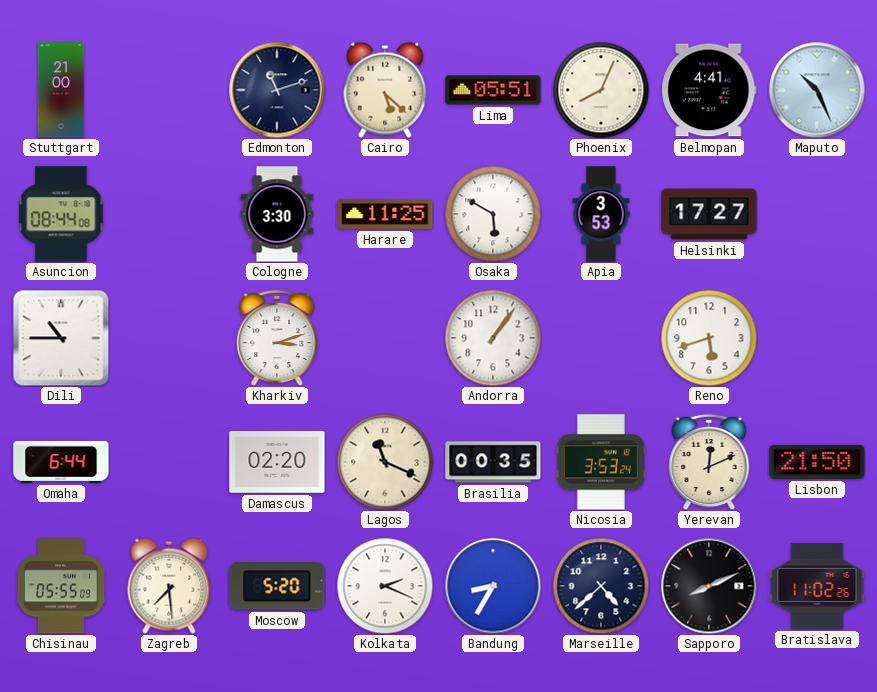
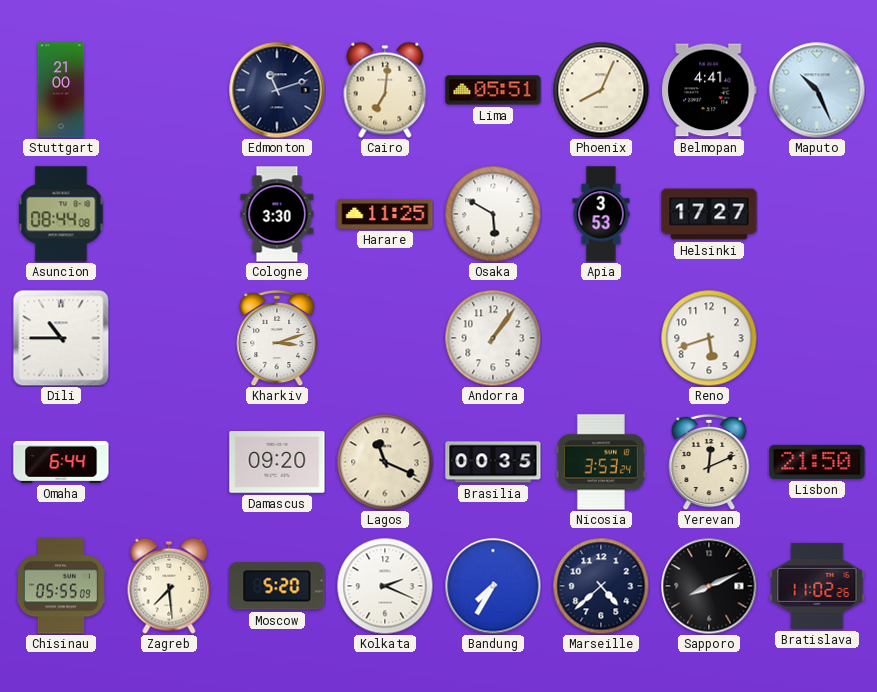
Cairo: 5:22 -> 7:01 (385, 90)
Damascus: 02:20 -> 09:20 (277, 463)
Bandung: 8:35 -> 7:35 (493, 586)
